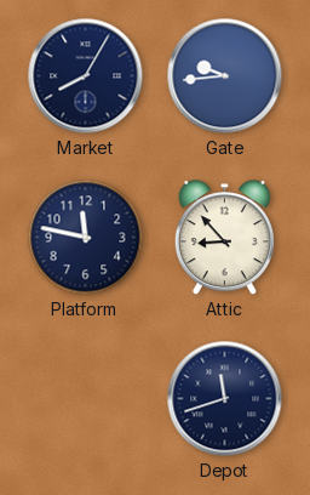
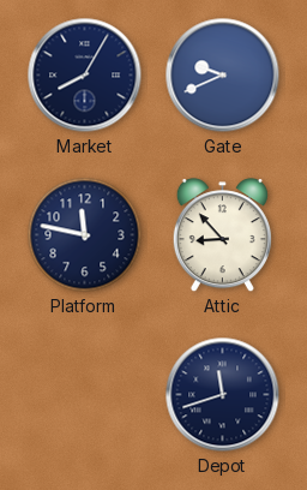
Gate: 9:44 -> 9:41 (223, 76)
